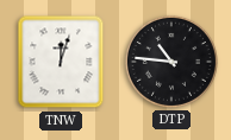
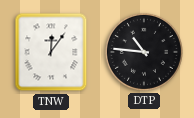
TNW: 12:03 -> 12:06 (51, 52)
